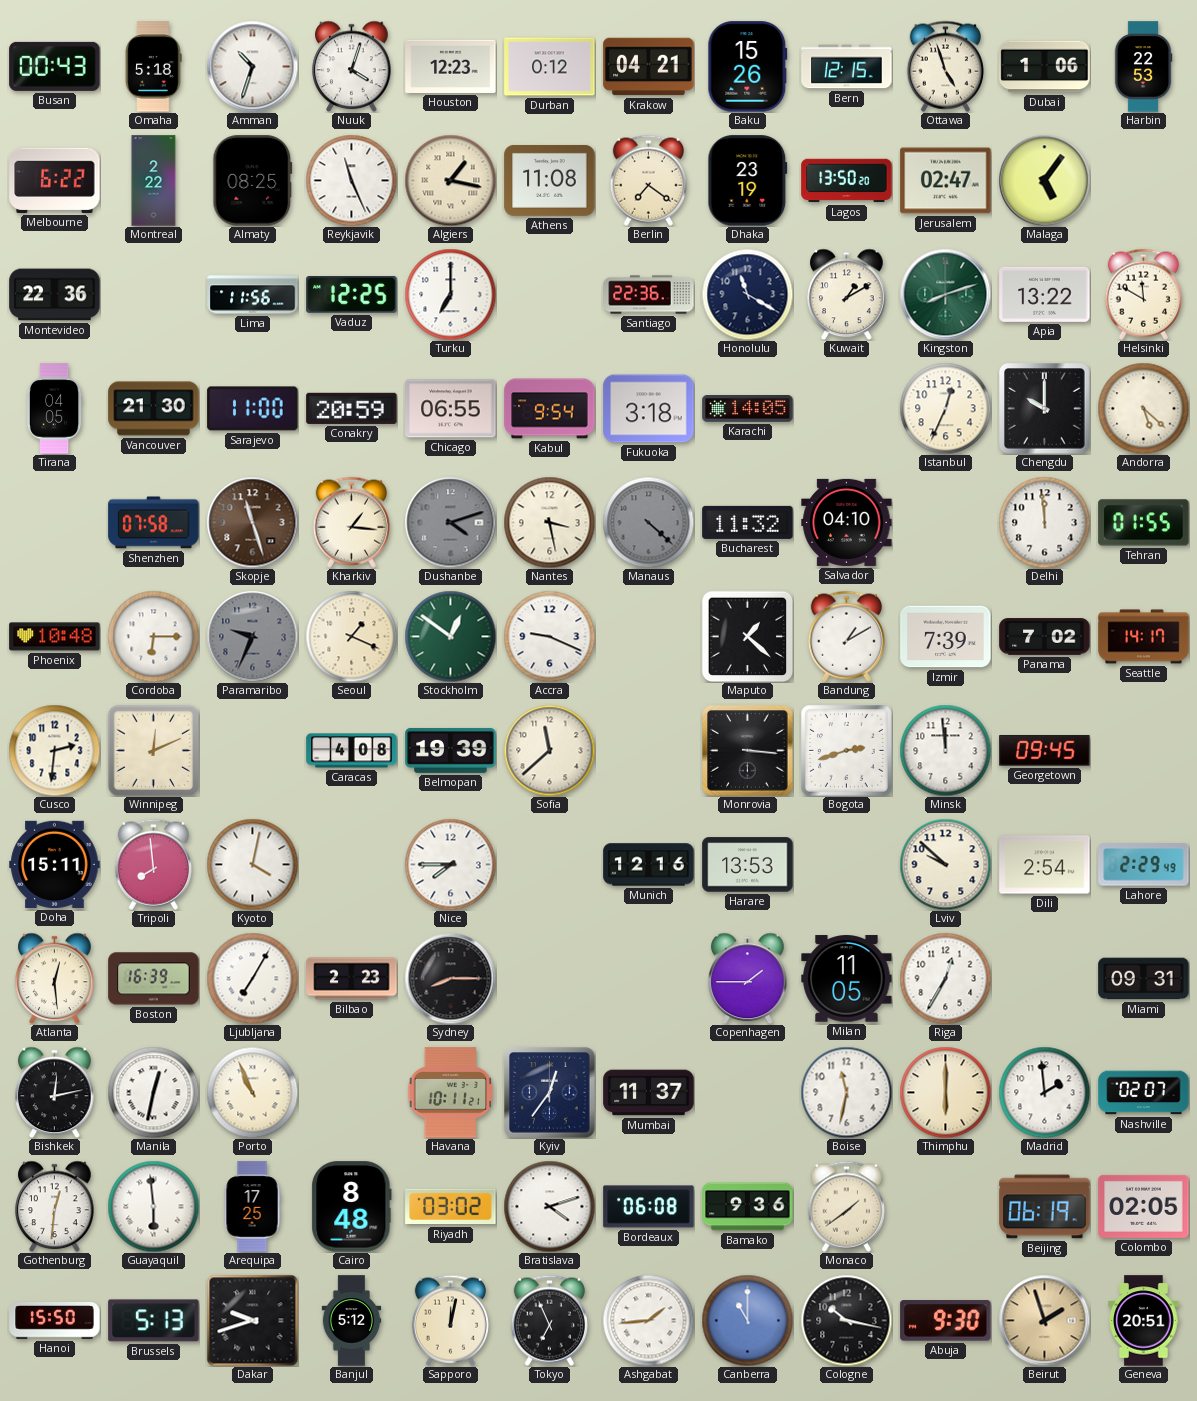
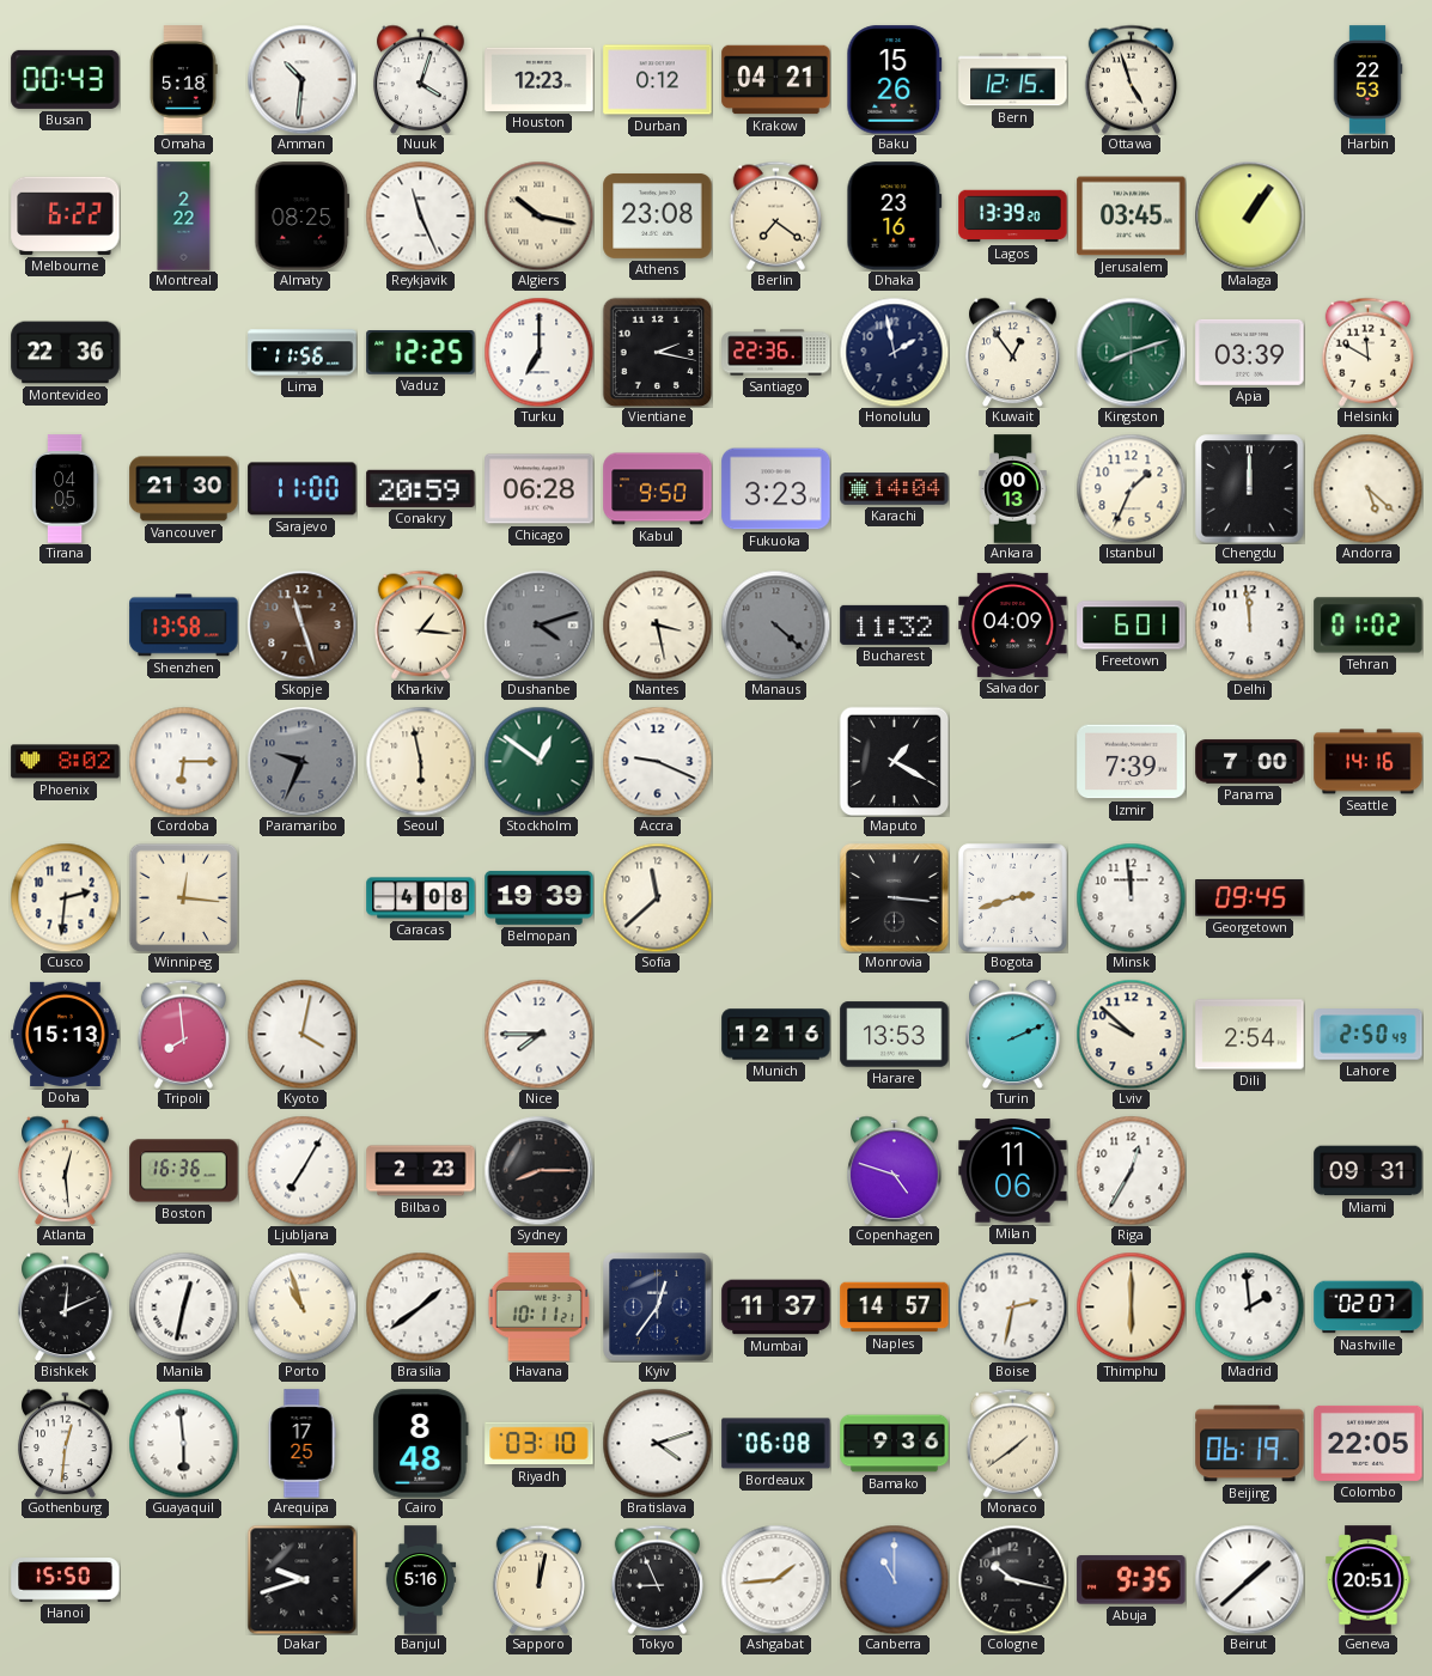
Amman: 10:33 -> 10:31 (301, 79)
Dubai: 1:06 -> none (1045, 67)
Algiers: 1:17 -> 10:17 (538, 215)
Athens: 11:08 -> 23:08 (658, 215)
Dhaka: 23:19 -> 23:16 (895, 217)
Lagos: 13:50 -> 13:39 (1013, 217)
Jerusalem: 02:47 -> 03:45 (1132, 217)
Malaga: 5:06 -> 1:06 (1249, 215)
Vientiane: none -> 2:17 (657, 352)
Honolulu: 11:20 -> 1:58 (894, 352)
Kuwait: 1:10 -> 12:54 (1013, 352)
Apia: 13:22 -> 03:39 (1250, 352)
Chicago: 06:55 -> 06:28 (540, 489)
Kabul: 9:54 -> 9:50 (658, 489)
Fukuoka: 3:18 -> 3:23 (776, 489)
Karachi: 14:05 -> 14:04 (895, 489)
Ankara: none -> 00:13 (1013, 489)
Istanbul: 12:34 -> 1:34 (1131, 488)
Chengdu: 10:00 -> 12:00 (1250, 489)
Shenzhen: 07:58 -> 13:58 (184, 626)
Salvador: 04:10 -> 04:09 (1013, 624)
Freetown: none -> 6:01 (1132, 626)
Tehran: 01:55 -> 01:02 (1369, 626)
Phoenix: 10:48 -> 8:02 (66, 762)
Seoul: 1:19 -> 5:58 (420, 761)
Maputo: 1:22 -> 1:20 (894, 761)
Bandung: 1:10 -> none (846, 636)
Panama: 7:02 -> 7:00 (1250, 762)
Seattle: 14:17 -> 14:16 (1369, 762)
Winnipeg: 12:11 -> 12:16 (183, 897)
Doha: 15:11 -> 15:13 (66, 1034)
Turin: none -> 2:11 (1013, 1034)
Lahore: 2:29 -> 2:50 (1369, 1035)
Boston: 16:39 -> 16:36 (184, 1171)
Copenhagen: 1:45 -> 4:48 (895, 1170)
Milan: 11:05 -> 11:06 (1013, 1171)
Bishkek: 12:13 -> 12:11 (66, 1306)
Porto: 10:56 -> 10:57 (301, 1306)
Brasilia: none -> 1:39 (420, 1306)
Naples: none -> 14:57 (895, 1308)
Boise: 11:32 -> 2:32 (1012, 1306)
Riyadh: 03:02 -> 03:10 (540, 1444)
Colombo: 02:05 -> 22:05 (1369, 1443)
Brussels: 5:13 -> none (154, 1321)
Banjul: 5:12 -> 5:16 (421, 1580)
Tokyo: 6:56 -> 8:56 (657, 1579)
Abuja: 9:30 -> 9:35 (1132, 1580)
Beirut: 1:57 -> 1:38 (1249, 1579)
Beirut dial: champagne -> white (1249, 1579)
